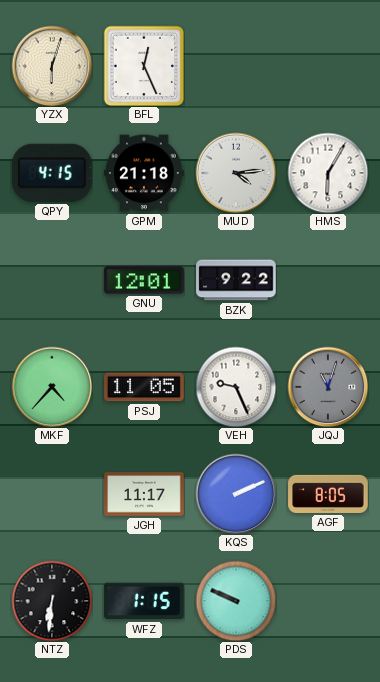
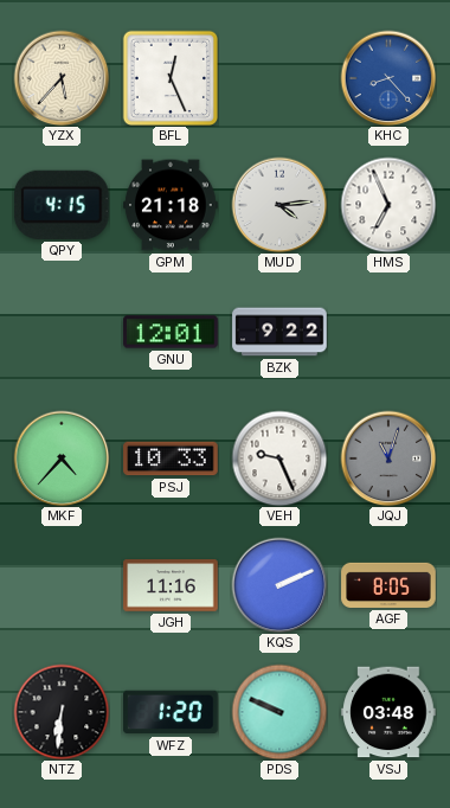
YZX: 6:03 -> 5:37 (62, 78)
KHC: none -> 8:23 (388, 78)
HMS: 6:05 -> 6:56 (388, 205)
PSJ: 11:05 -> 10:33 (171, 458)
JGH: 11:17 -> 11:16 (171, 585)
WFZ: 1:15 -> 1:20 (171, 712)
VSJ: none -> 03:48 (388, 712)
